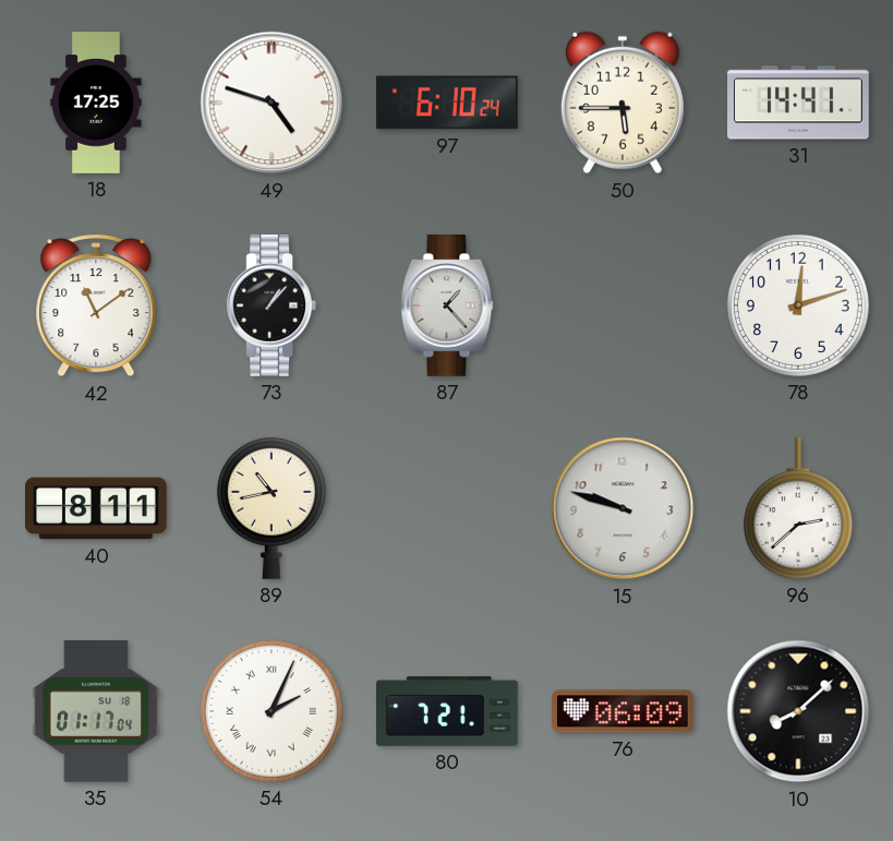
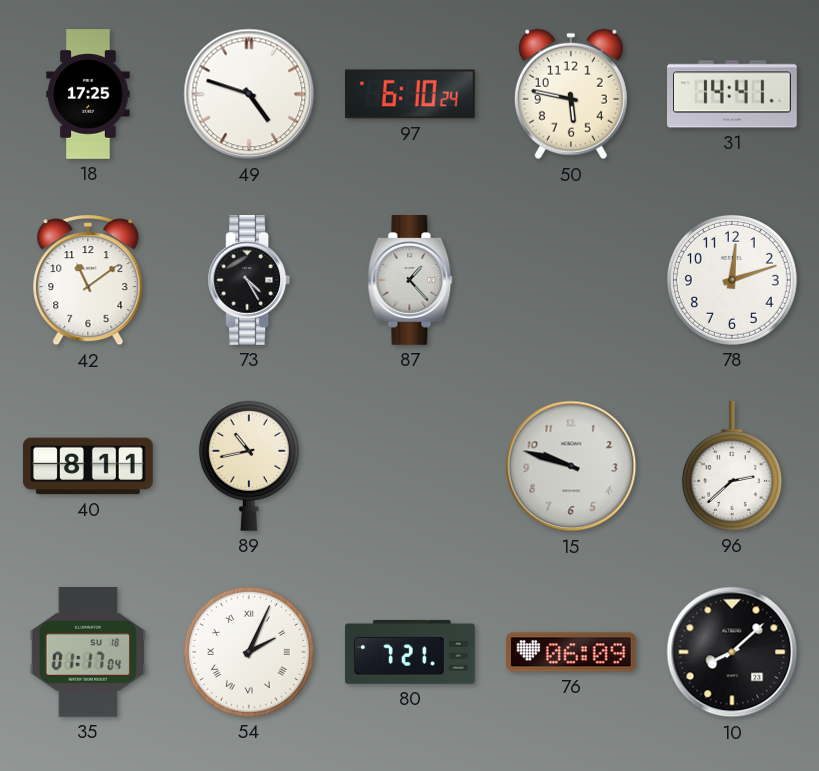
50: 5:45 -> 5:47 (571, 94)
73: 1:07 -> 4:25 (248, 281)
